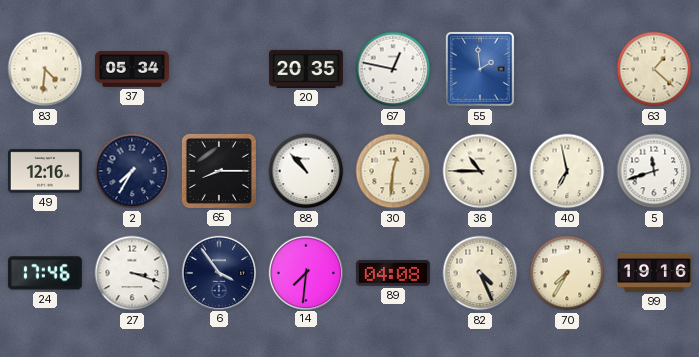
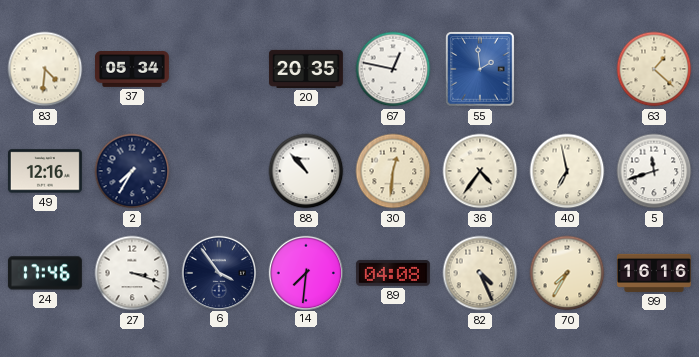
65: 8:15 -> none (219, 171)
36: 10:45 -> 4:36 (480, 171)
99: 19:16 -> 16:16 (654, 273)
